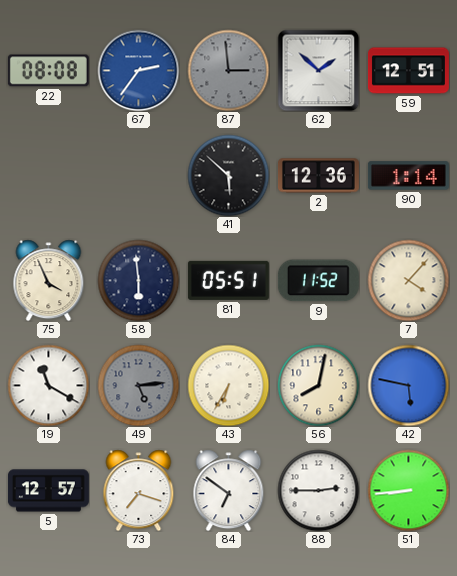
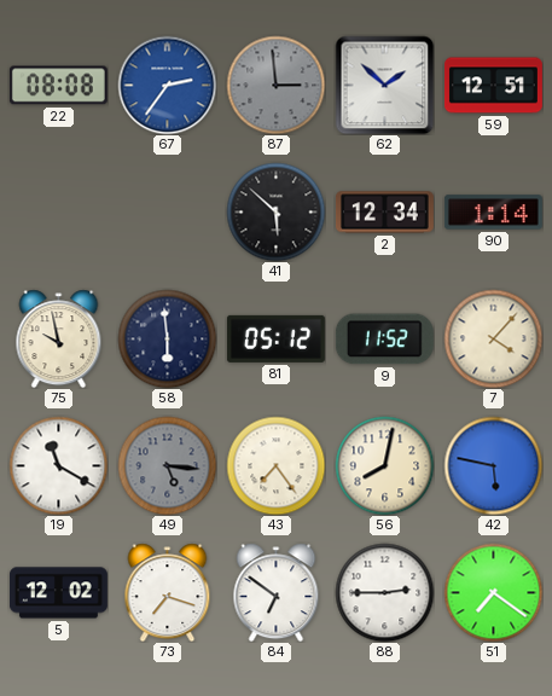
2: 12:36 -> 12:34 (384, 213)
75: 3:56 -> 9:58 (59, 338)
81: 05:51 -> 05:12 (275, 338)
49: 5:14 -> 5:16 (167, 465)
43: 6:35 -> 7:24 (275, 465)
5: 12:57 -> 12:02 (58, 593)
51: 8:44 -> 7:21 (493, 592)
